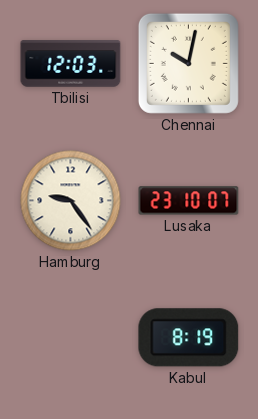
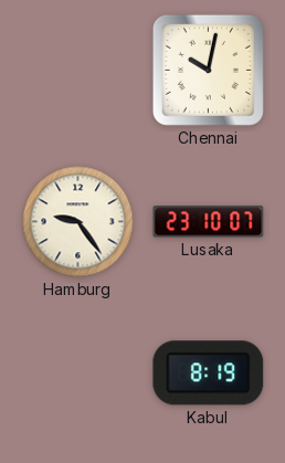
Tbilisi: 12:03 -> none (71, 64)
